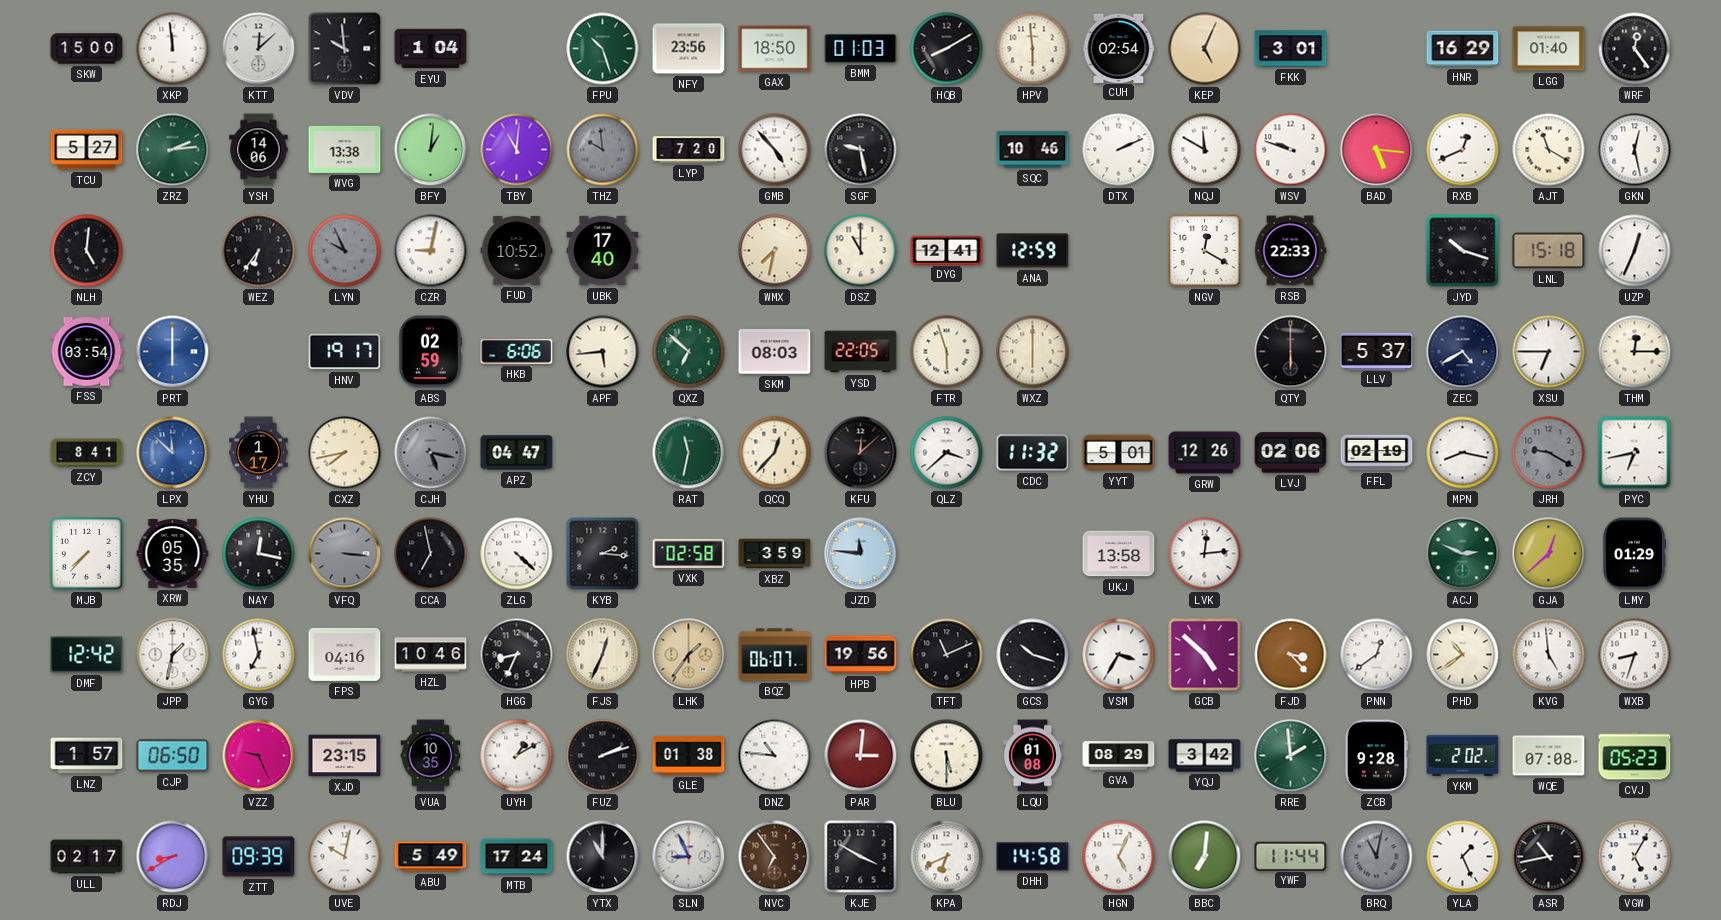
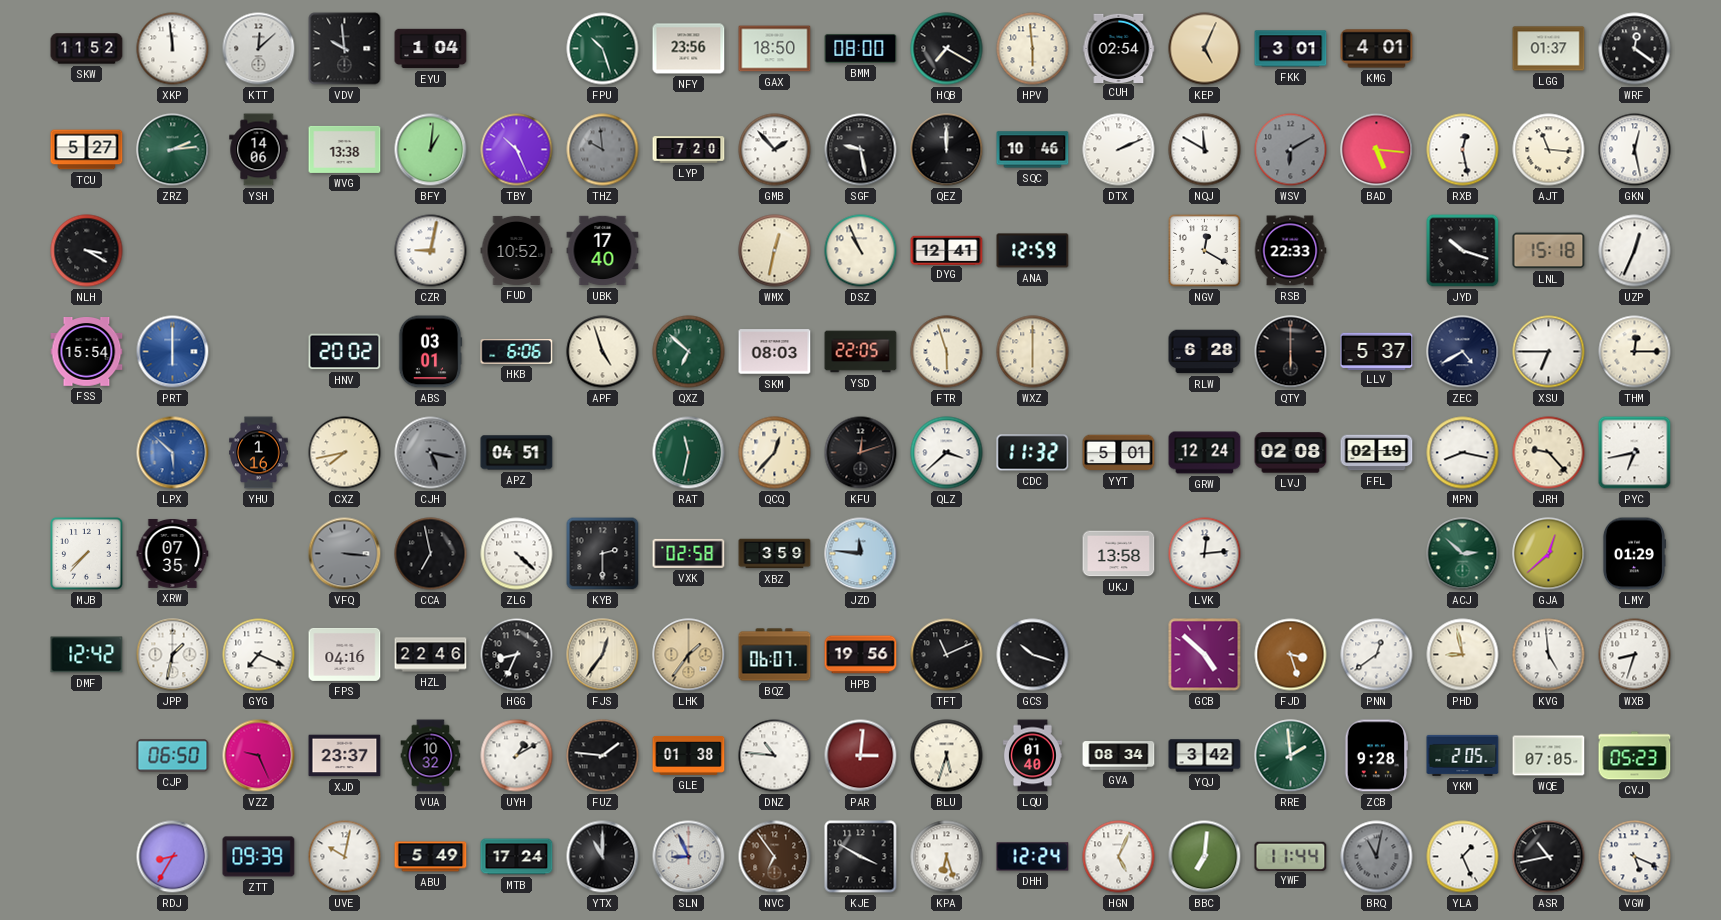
SKW: 15:00 -> 11:52 (87, 49)
BMM: 01:03 -> 08:00 (861, 48)
HQB: 8:10 -> 7:20 (947, 49)
KMG: none -> 4:01 (1377, 49)
HNR: 16:29 -> none (1463, 49)
LGG: 01:40 -> 01:37 (1549, 49)
WRF: 12:24 -> 12:21 (1635, 49)
TBY: 11:01 -> 10:26 (517, 150)
GMB: 4:53 -> 1:53 (775, 150)
QEZ: none -> 12:00 (947, 150)
WSV: 9:48 -> 6:10 (1291, 150)
WSV dial: white -> grey (1291, 150)
RXB: 12:41 -> 12:28 (1463, 150)
AJT: 11:20 -> 11:16 (1549, 150)
NLH: 5:01 -> 3:20 (87, 251)
WEZ: 6:36 -> none (259, 251)
LYN: 9:56 -> none (345, 251)
WMX: 7:32 -> 12:32 (775, 251)
DSZ: 11:00 -> 10:56 (861, 251)
FSS: 03:54 -> 15:54 (87, 352)
HNV: 19:17 -> 20:02 (345, 352)
ABS: 02:59 -> 03:01 (430, 352)
APF: 5:44 -> 4:57 (603, 352)
RLW: none -> 6:28 (1205, 352)
ZCY: 8:41 -> none (87, 453)
LPX: 11:52 -> 5:52 (173, 453)
YHU: 1:17 -> 1:16 (259, 453)
APZ: 04:47 -> 04:51 (517, 453)
KFU: 12:08 -> 12:12 (861, 453)
GRW: 12:26 -> 12:24 (1205, 453)
LVJ: 02:06 -> 02:08 (1291, 453)
JRH: 9:20 -> 9:23 (1549, 453)
JRH dial: grey -> cream (1549, 453)
XRW: 05:35 -> 07:35 (173, 553)
NAY: 12:17 -> none (259, 554)
KYB: 2:16 -> 2:30 (603, 554)
ACJ: 2:49 -> 2:52 (1463, 554)
GYG: 6:58 -> 7:19 (259, 655)
HZL: 10:46 -> 22:46 (431, 655)
FJS: 12:34 -> 12:36 (603, 655)
VSM: 3:35 -> none (1119, 655)
FJD: 3:23 -> 3:27 (1291, 655)
PHD: 10:39 -> 8:58 (1463, 655)
LNZ: 1:57 -> none (87, 756)
XJD: 23:15 -> 23:37 (345, 756)
VUA: 10:35 -> 10:32 (431, 756)
FUZ: 2:12 -> 1:46 (603, 756)
BLU: 5:30 -> 5:33 (947, 756)
LQU: 01:08 -> 01:40 (1032, 756)
GVA: 08:29 -> 08:34 (1119, 756)
YKM: 2:02 -> 2:05 (1463, 755)
WQE: 07:08 -> 07:05 (1549, 756)
ULL: 02:17 -> none (87, 857)
RDJ: 8:40 -> 8:35 (173, 857)
KPA: 6:41 -> 6:27 (947, 857)
DHH: 14:58 -> 12:24 (1033, 857)
VGW: 5:05 -> 5:19 (1635, 857)
